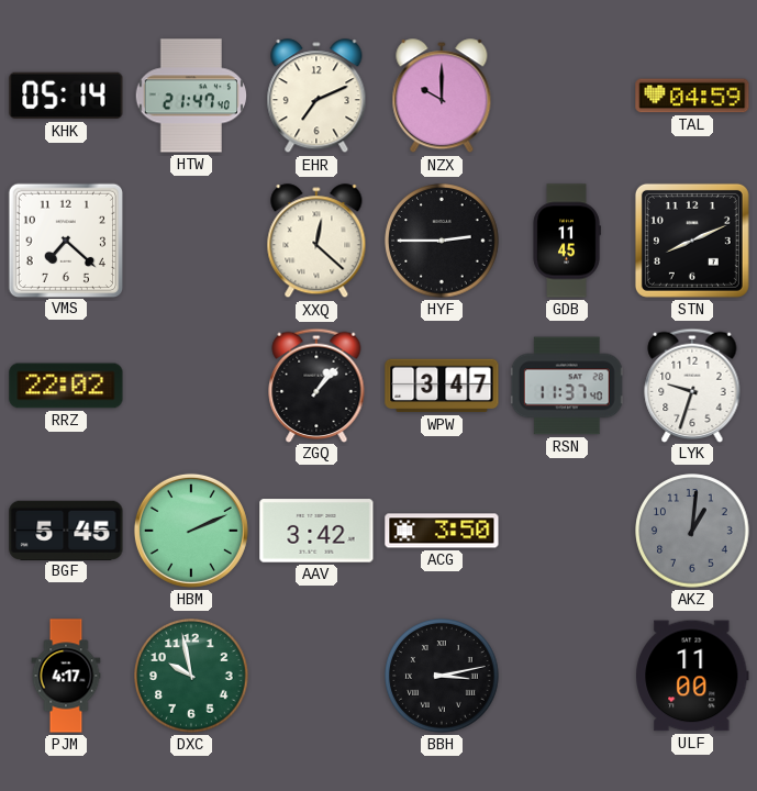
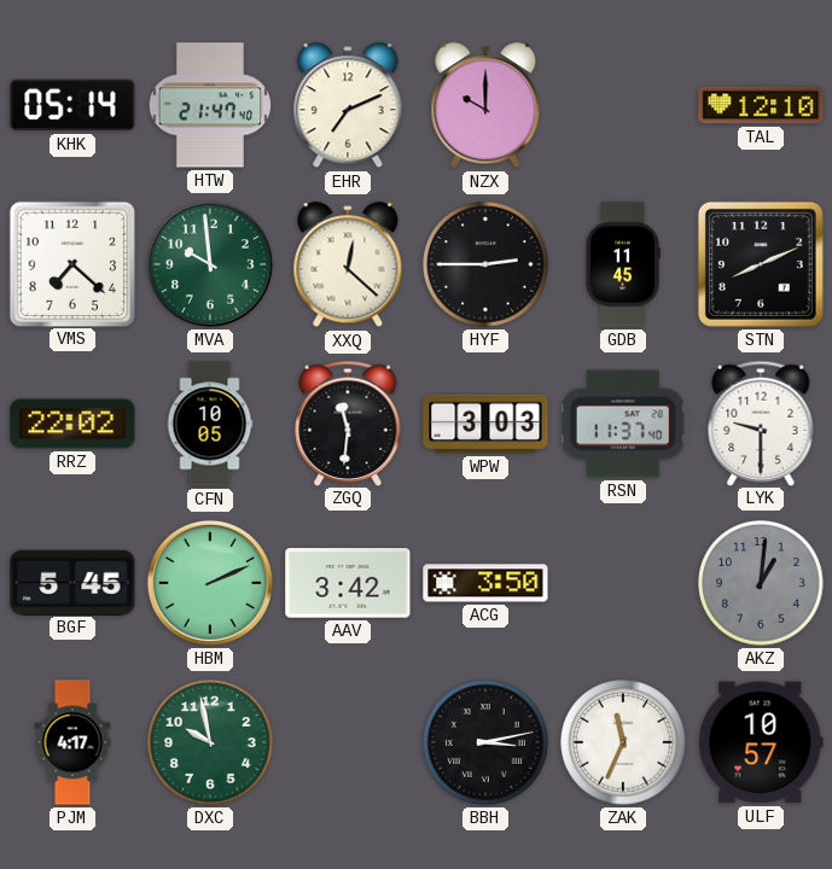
TAL: 04:59 -> 12:10 (761, 105)
MVA: none -> 9:59 (210, 264)
CFN: none -> 10:05 (210, 424)
ZGQ: 1:07 -> 11:31 (348, 422)
WPW: 3:47 -> 3:03 (485, 424)
LYK: 9:33 -> 9:30 (761, 422)
ZAK: none -> 11:34 (623, 742)
ULF: 11:00 -> 10:57 (761, 742)
